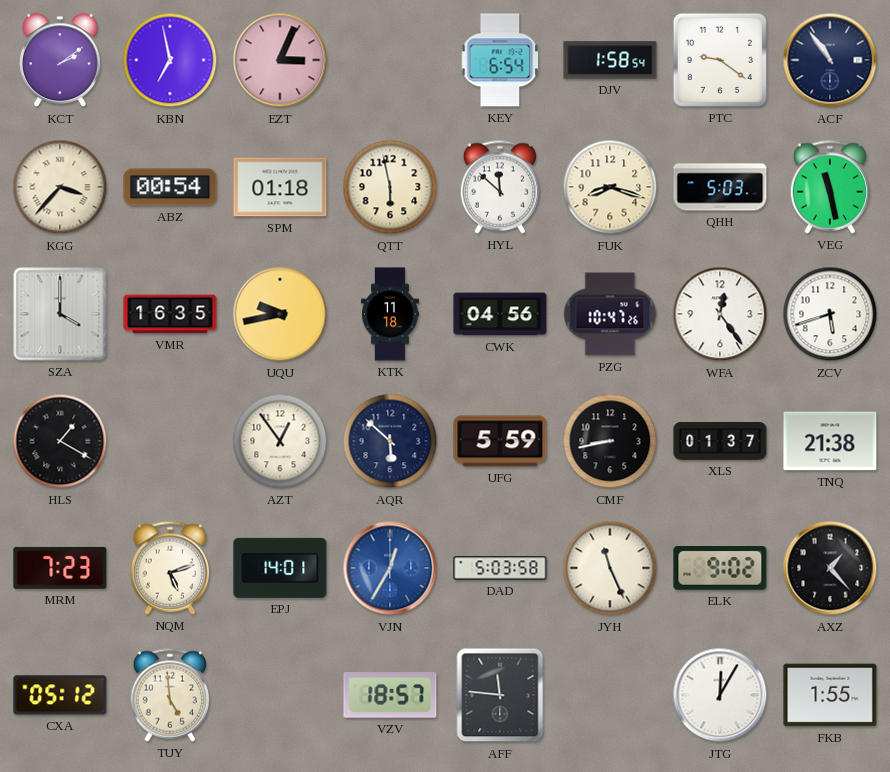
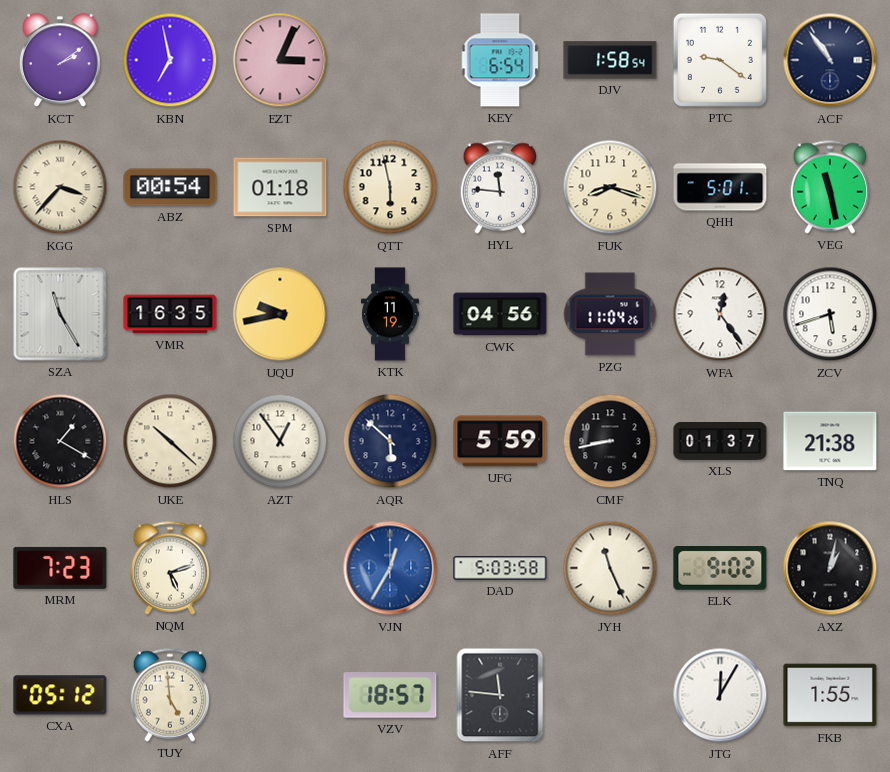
HYL: 11:52 -> 11:46 (500, 187)
QHH: 5:03 -> 5:01 (720, 187)
SZA: 4:00 -> 11:25 (60, 314)
KTK: 11:18 -> 11:19 (390, 314)
PZG: 10:47 -> 11:04 (610, 314)
UKE: none -> 10:22 (170, 441)
EPJ: 14:01 -> none (280, 568)
AXZ: 1:23 -> 1:02 (830, 568)
